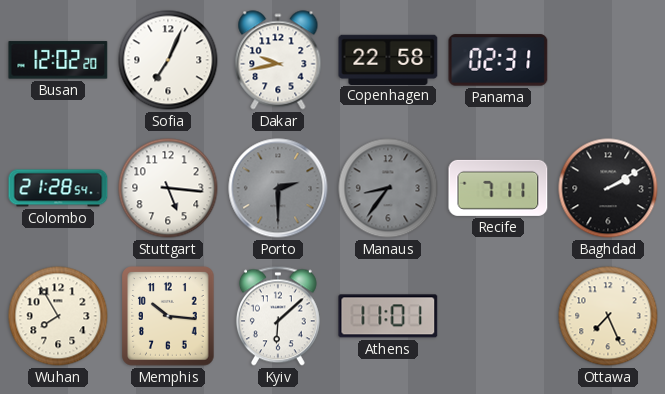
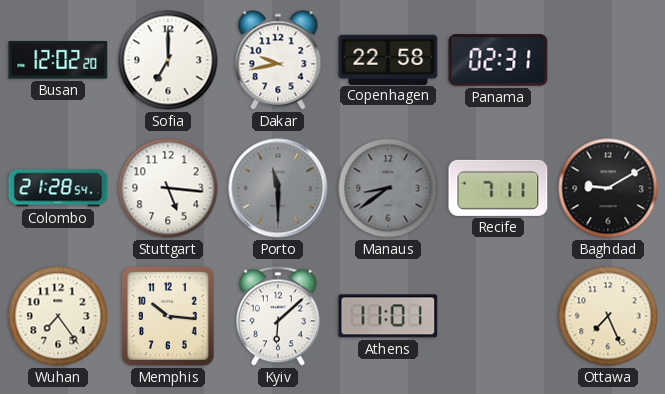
Sofia: 7:04 -> 7:00 (168, 60)
Porto: 2:30 -> 11:30 (278, 188)
Manaus: 8:36 -> 8:39 (388, 188)
Baghdad: 2:10 -> 9:10 (608, 188)
Wuhan: 7:55 -> 7:24 (58, 316)
